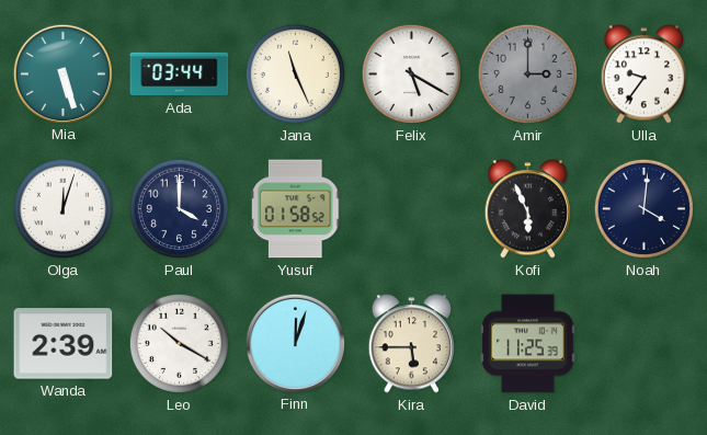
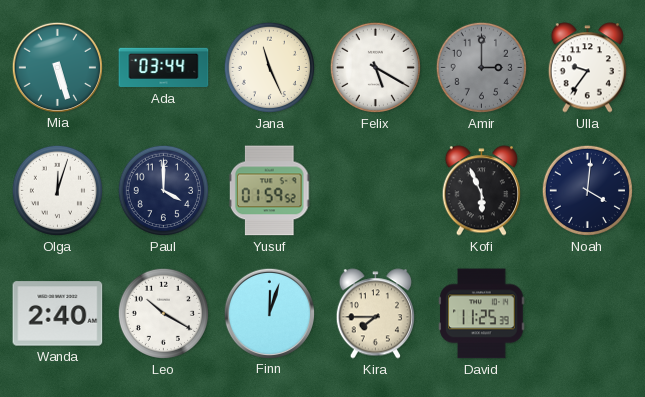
Yusuf: 01:58 -> 01:59 (270, 191)
Wanda: 2:39 -> 2:40 (58, 314)
Kira: 5:45 -> 7:45 (375, 314)
